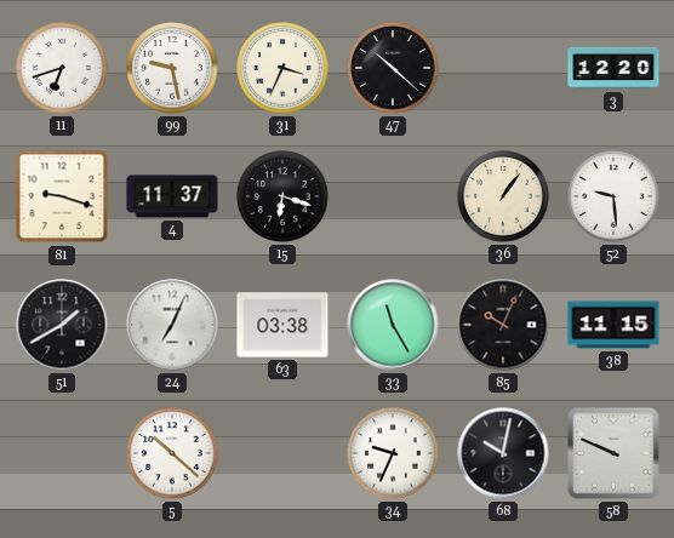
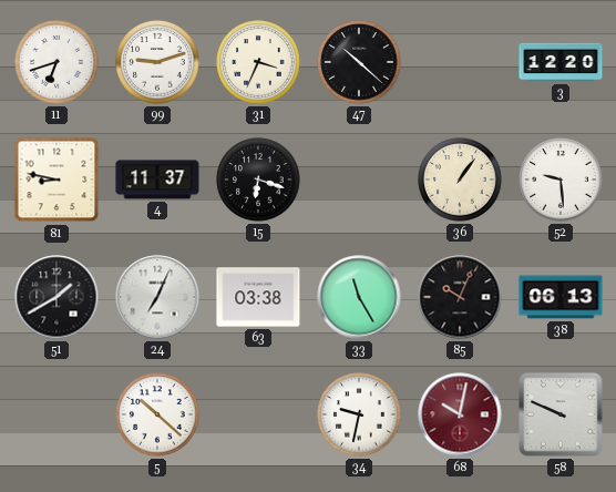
99: 9:28 -> 9:12 (157, 62)
81: 9:18 -> 8:47 (57, 180)
38: 11:15 -> 06:13 (561, 297)
34: 9:34 -> 9:32 (359, 414)
68 dial: black -> burgundy (460, 414)
